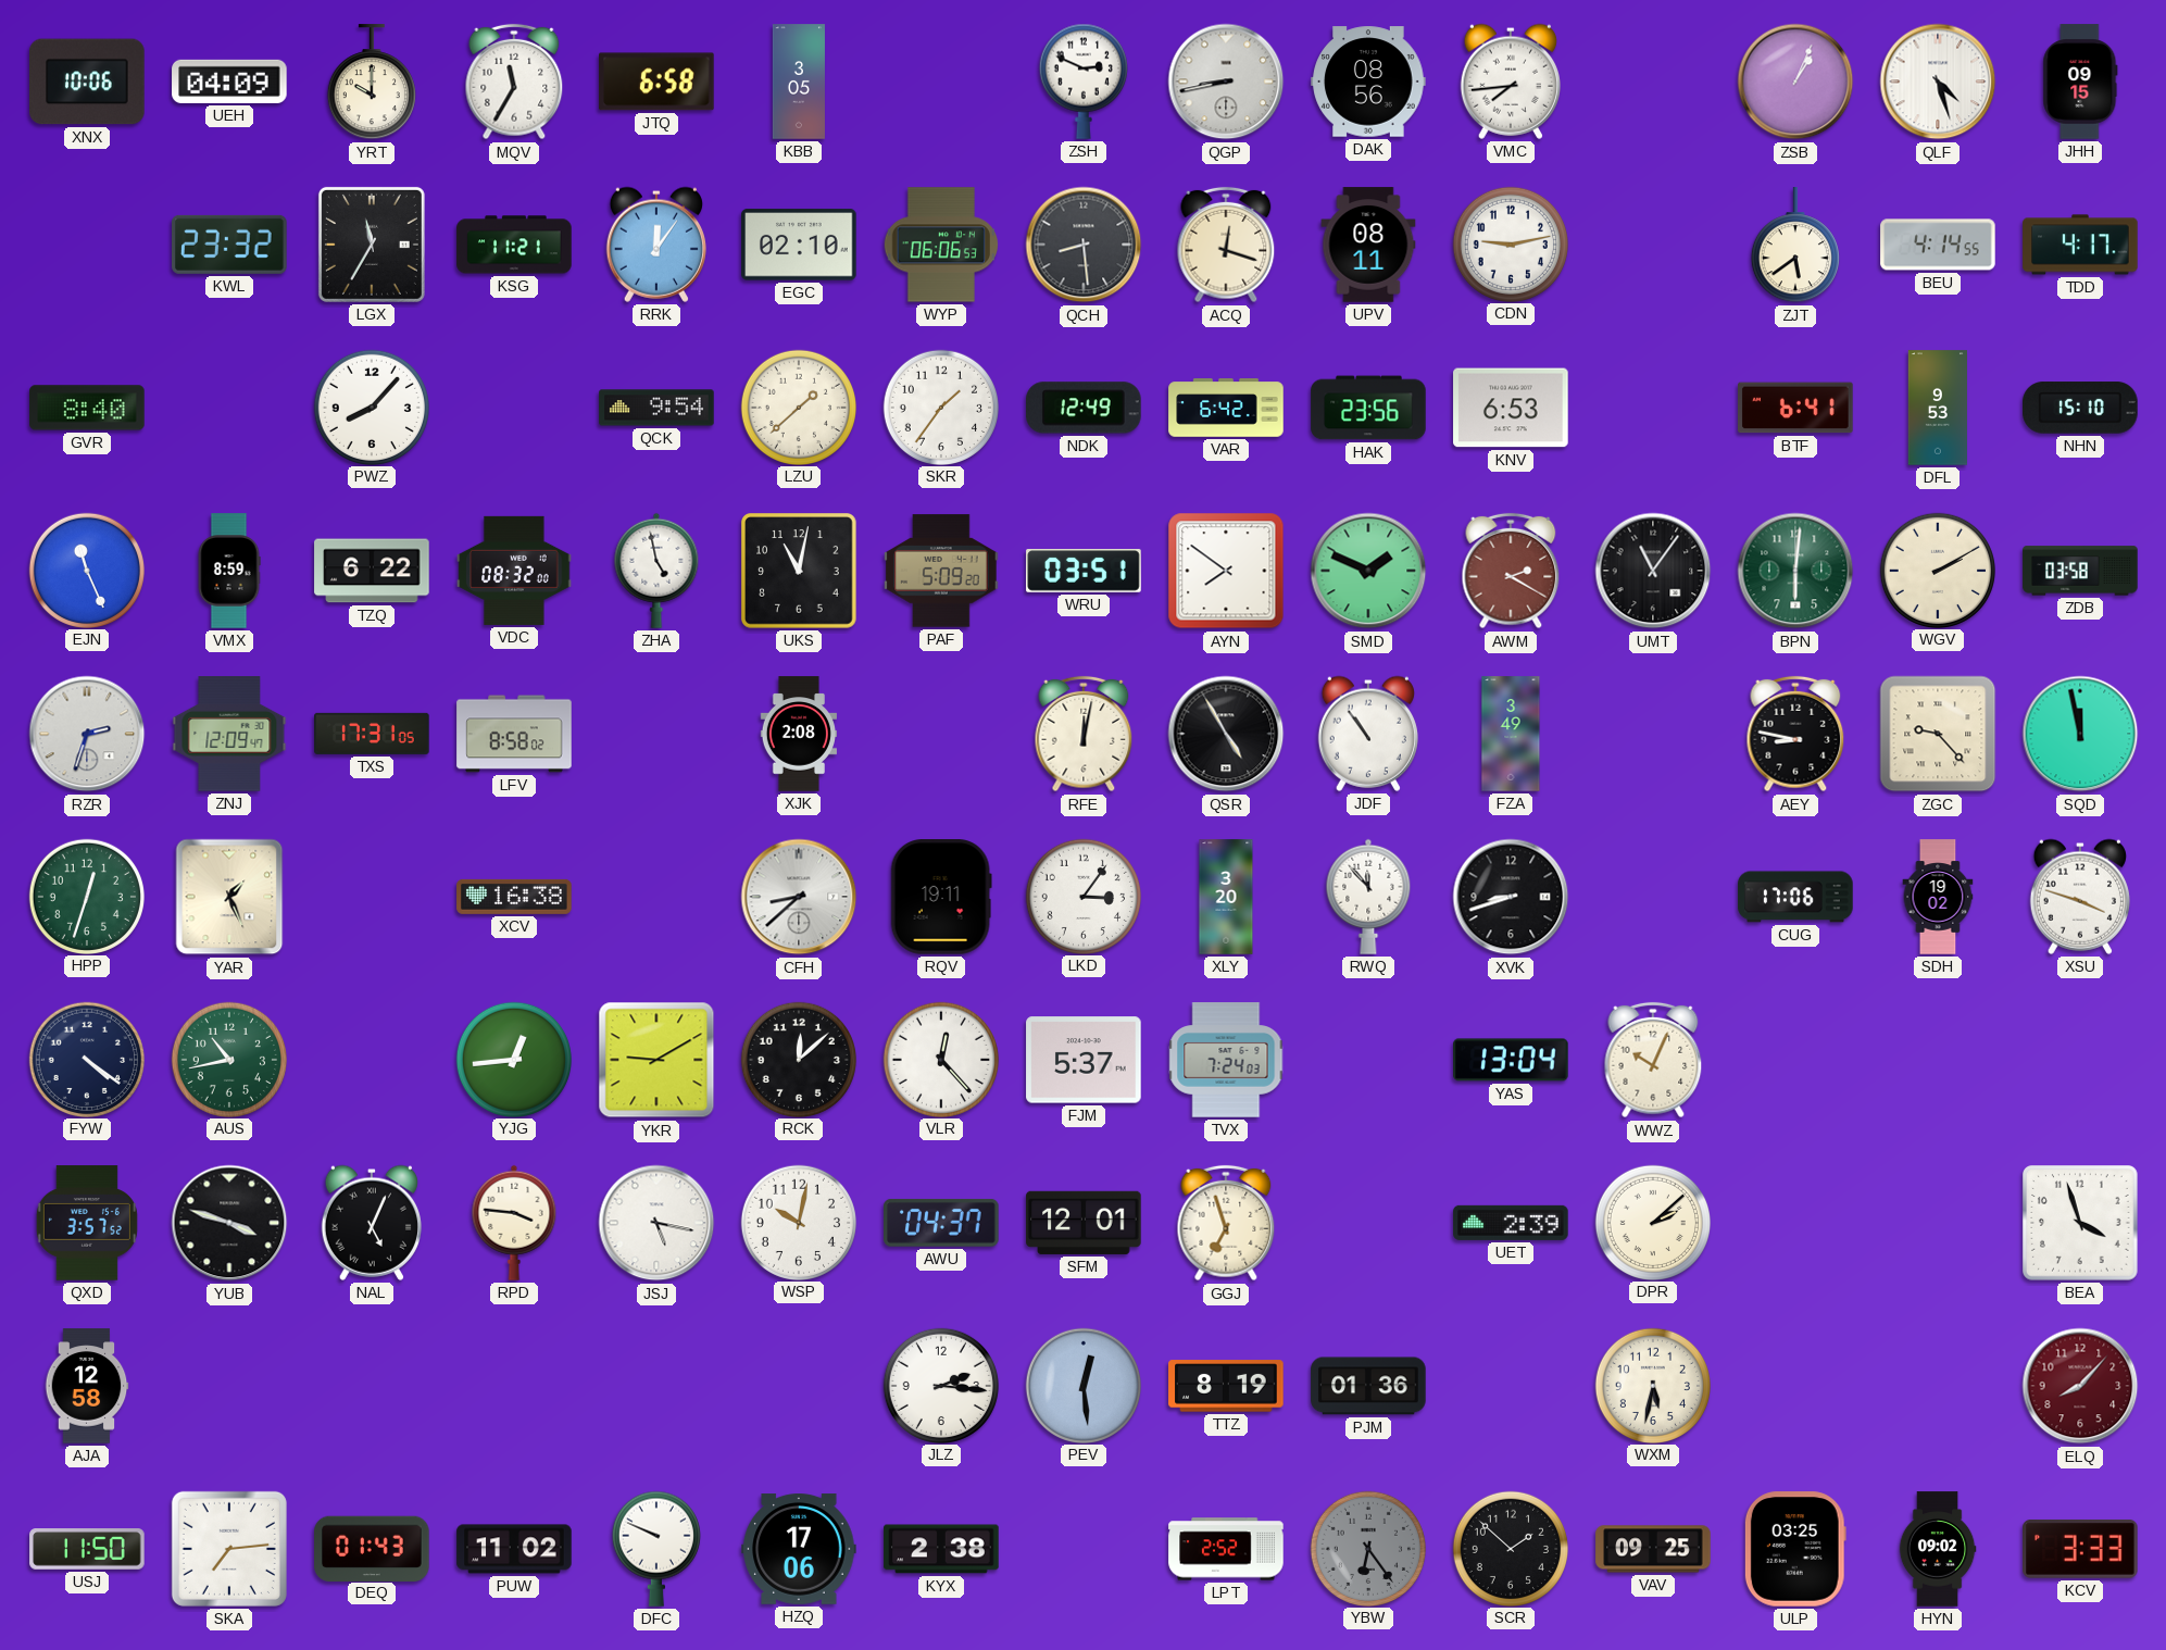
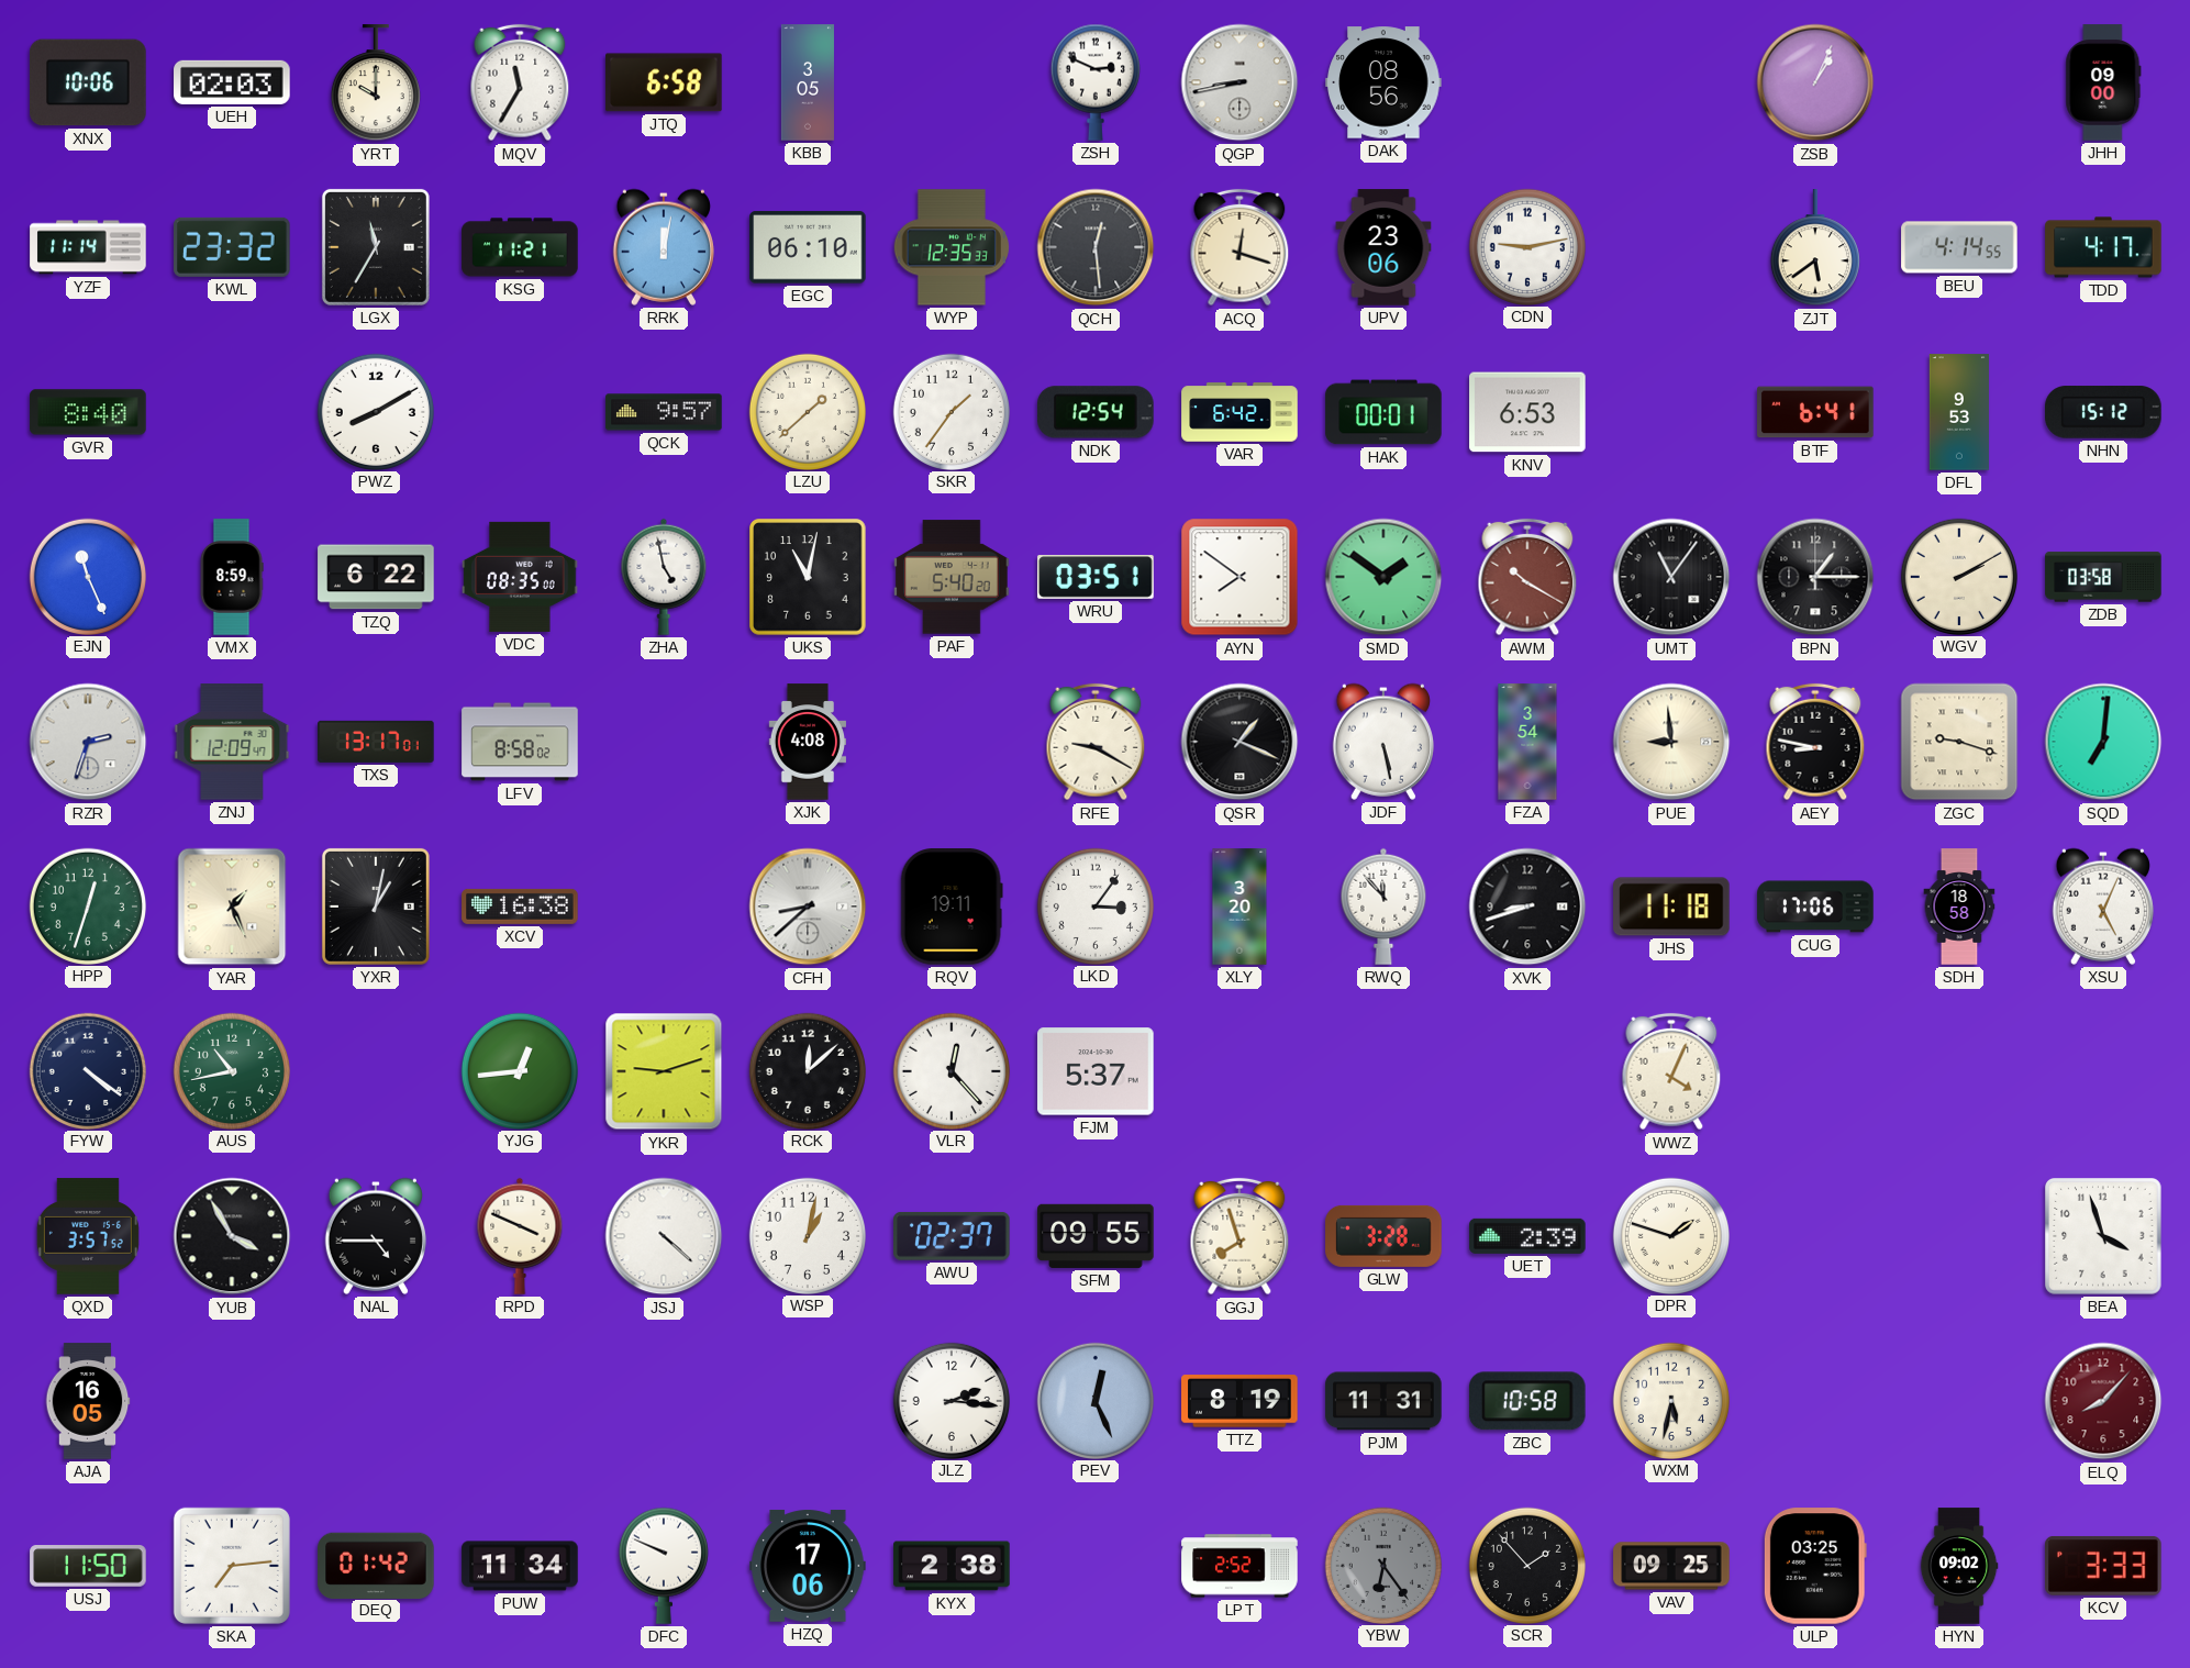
UEH: 04:09 -> 02:03 (232, 82)
VMC: 7:44 -> none (1511, 82)
QLF: 4:27 -> none (1938, 82)
JHH: 09:15 -> 09:00 (2103, 82)
YZF: none -> 11:14 (88, 247)
RRK: 12:06 -> 12:02 (664, 247)
EGC: 02:10 -> 06:10 (808, 247)
WYP: 06:06 -> 12:35 (951, 247)
QCH: 8:29 -> 12:29 (1096, 247)
UPV: 08:11 -> 23:06 (1383, 247)
PWZ: 8:07 -> 8:10 (375, 411)
QCK: 9:54 -> 9:57 (664, 412)
NDK: 12:49 -> 12:54 (1096, 412)
HAK: 23:56 -> 00:01 (1383, 412)
NHN: 15:10 -> 15:12 (2103, 412)
VDC: 08:32 -> 08:35 (520, 577)
PAF: 5:09 -> 5:40 (952, 577)
SMD: 1:49 -> 1:51 (1383, 577)
AWM: 2:20 -> 10:20 (1527, 577)
BPN: 6:01 -> 1:15 (1815, 577)
BPN dial: green -> black (1815, 577)
TXS: 17:31 -> 13:17 (376, 742)
XJK: 2:08 -> 4:08 (807, 742)
RFE: 12:02 -> 9:20 (1096, 742)
QSR: 4:55 -> 1:19 (1239, 742)
JDF: 10:54 -> 5:28 (1383, 742)
FZA: 3:49 -> 3:54 (1527, 742)
PUE: none -> 8:59 (1671, 742)
ZGC: 9:23 -> 9:18 (1959, 742)
SQD: 11:58 -> 7:01 (2103, 742)
YXR: none -> 1:02 (376, 907)
JHS: none -> 11:18 (1671, 907)
SDH: 19:02 -> 18:58 (1959, 907)
XSU: 3:48 -> 5:04 (2103, 907)
YKR: 9:10 -> 9:12 (664, 1071)
TVX: 7:24 -> none (1226, 1060)
YAS: 13:04 -> none (1511, 1060)
WWZ: 10:04 -> 4:04 (1671, 1071)
YUB: 3:48 -> 3:55 (232, 1236)
NAL: 5:04 -> 4:45 (376, 1236)
RPD: 3:46 -> 3:49 (520, 1236)
JSJ: 5:17 -> 4:22 (664, 1236)
WSP: 10:02 -> 1:02 (807, 1235)
AWU: 04:37 -> 02:37 (952, 1236)
SFM: 12:01 -> 09:55 (1096, 1236)
GGJ: 6:57 -> 7:57 (1239, 1236)
GLW: none -> 3:28 (1383, 1236)
DPR: 2:08 -> 1:48 (1670, 1235)
AJA: 12:58 -> 16:05 (88, 1401)
PEV: 12:29 -> 12:26 (1094, 1400)
PJM: 01:36 -> 11:31 (1383, 1401)
ZBC: none -> 10:58 (1527, 1401)
DEQ: 01:43 -> 01:42 (376, 1565)
PUW: 11:02 -> 11:34 (520, 1566)
SCR: 1:52 -> 1:53 (1526, 1565)
